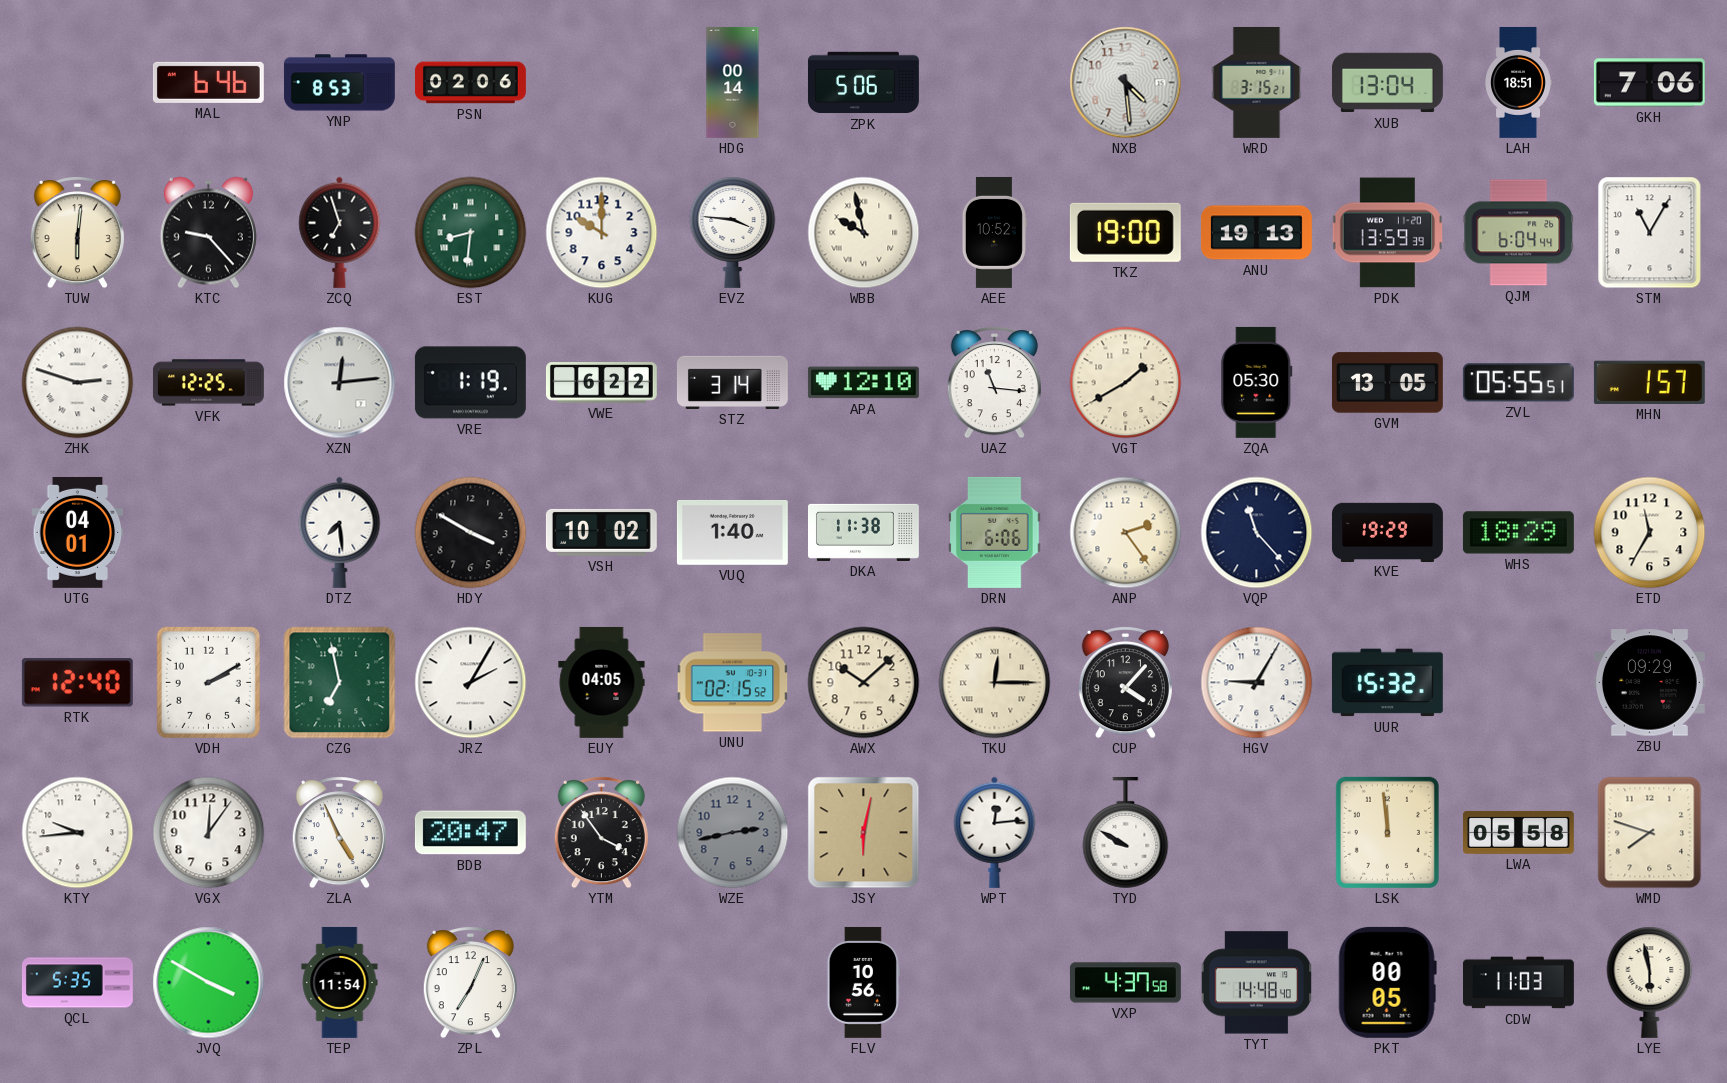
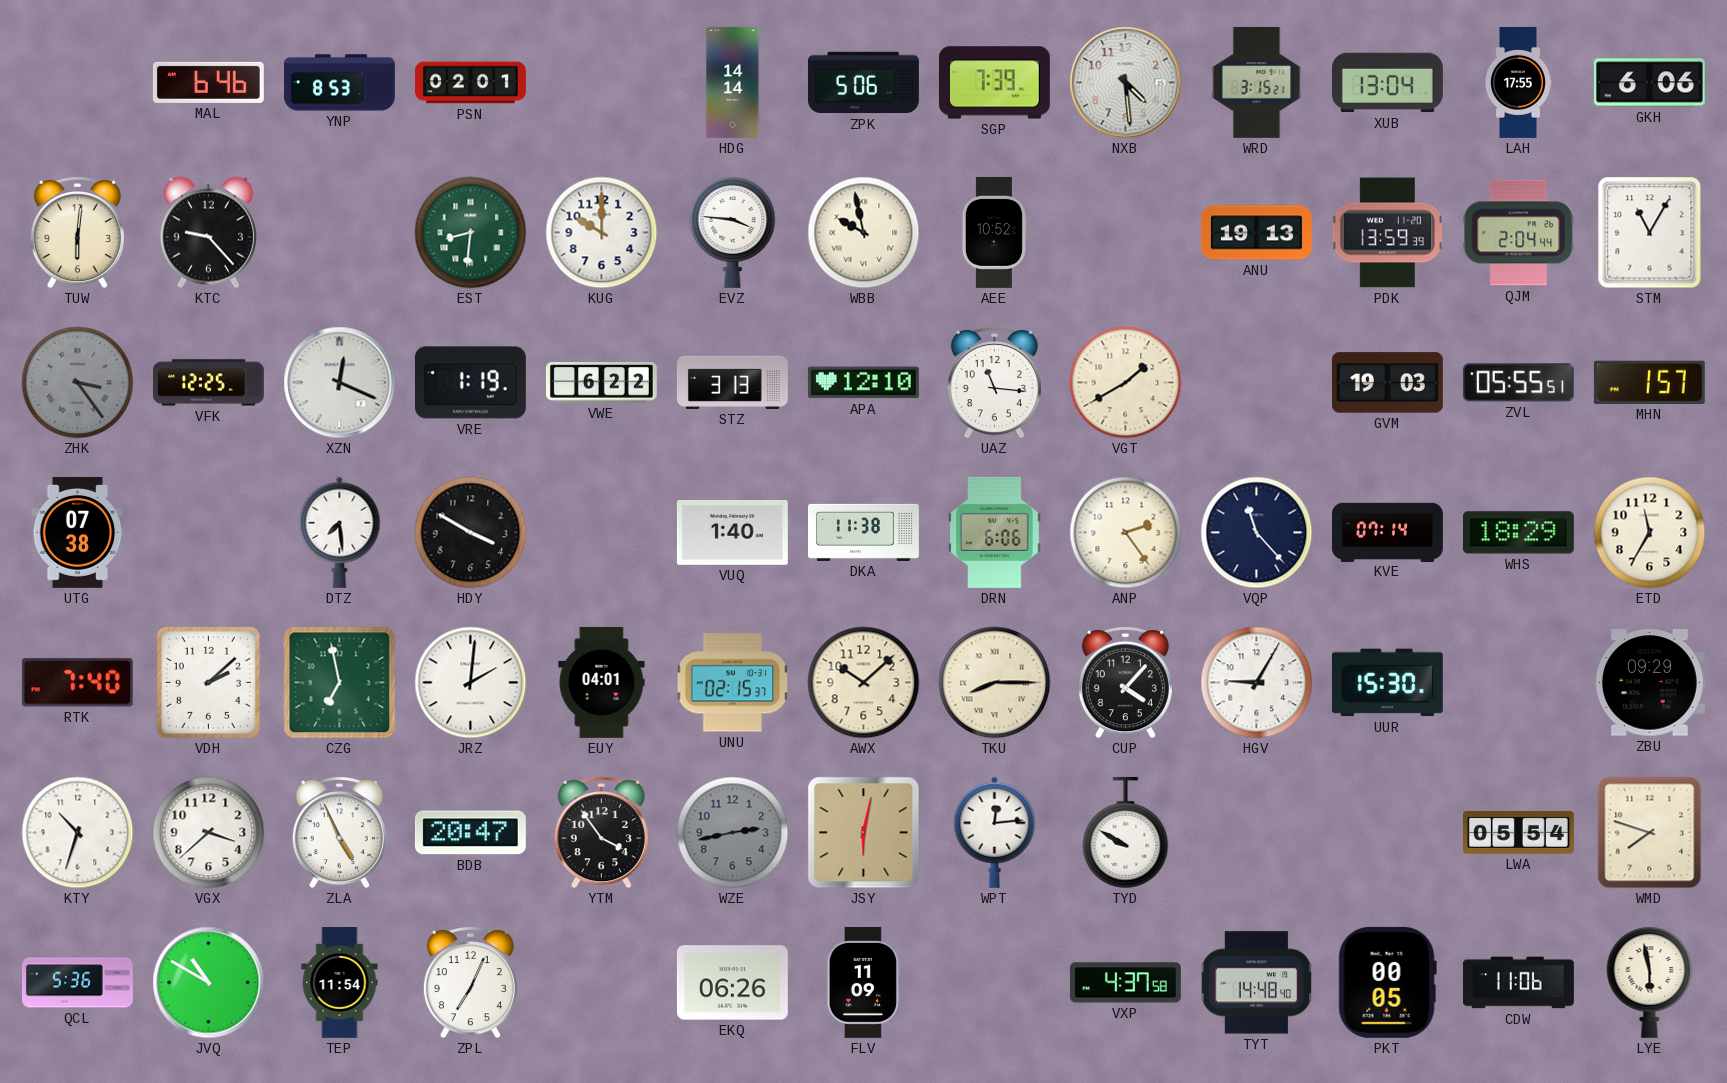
PSN: 02:06 -> 02:01 (470, 83)
HDG: 00:14 -> 14:14 (733, 82)
SGP: none -> 7:39 (994, 83)
LAH: 18:51 -> 17:55 (1518, 82)
GKH: 7:06 -> 6:06 (1649, 83)
ZCQ: 6:57 -> none (340, 232)
TKZ: 19:00 -> none (1125, 232)
QJM: 6:04 -> 2:04 (1519, 233)
ZHK: 2:48 -> 3:24 (78, 383)
ZHK dial: white -> grey (78, 383)
XZN: 12:14 -> 12:19 (340, 383)
STZ: 3:14 -> 3:13 (732, 382)
ZQA: 05:30 -> none (1257, 382)
GVM: 13:05 -> 19:03 (1387, 383)
UTG: 04:01 -> 07:38 (78, 532)
VSH: 10:02 -> none (601, 532)
KVE: 19:29 -> 07:14 (1387, 532)
RTK: 12:40 -> 7:40 (77, 683)
VDH: 2:10 -> 2:08 (208, 682)
JRZ: 2:05 -> 2:01 (471, 683)
EUY: 04:05 -> 04:01 (602, 682)
UNU: 02:15:52 -> 02:15:37 (733, 683)
TKU: 12:15 -> 8:15 (995, 683)
UUR: 15:32 -> 15:30 (1387, 683)
KTY: 9:44 -> 10:33 (78, 833)
VGX: 12:06 -> 3:38 (209, 833)
LSK: 11:59 -> none (1387, 832)
LWA: 05:58 -> 05:54 (1518, 832)
QCL: 5:35 -> 5:36 (77, 983)
JVQ: 3:50 -> 10:50 (209, 983)
EKQ: none -> 06:26 (732, 983)
FLV: 10:56 -> 11:09 (863, 982)
CDW: 11:03 -> 11:06 (1519, 983)
